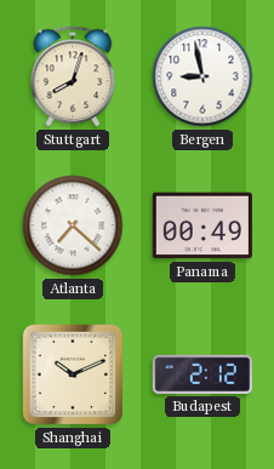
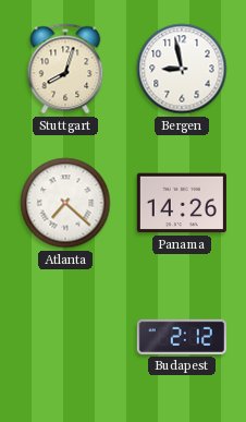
Panama: 00:49 -> 14:26 (182, 203)
Shanghai: 10:11 -> none (73, 374)
